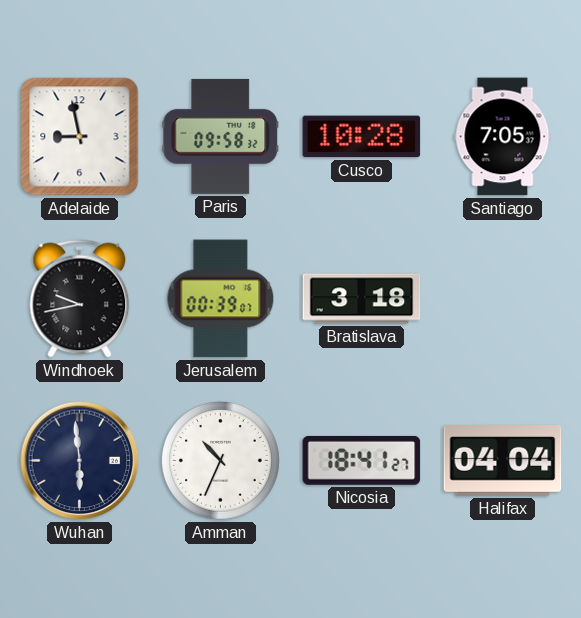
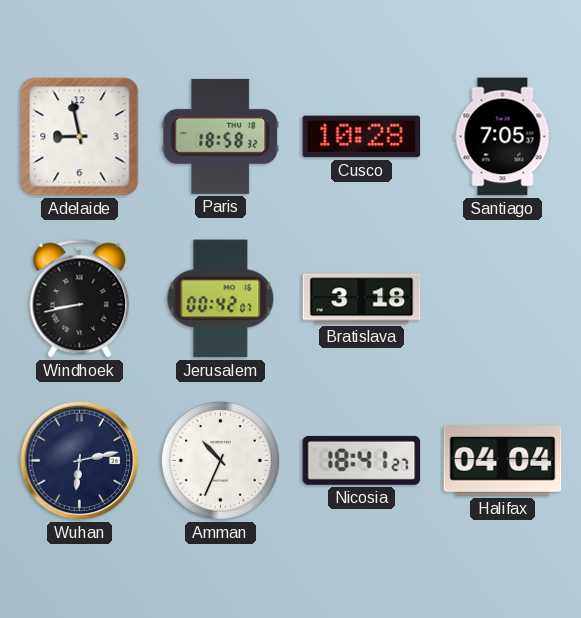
Paris: 09:58 -> 18:58 (221, 136)
Windhoek: 9:43 -> 8:43 (80, 299)
Jerusalem: 00:39 -> 00:42 (221, 299)
Wuhan: 5:59 -> 6:13 (80, 461)
